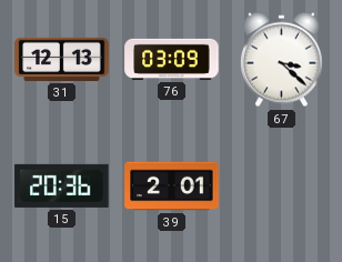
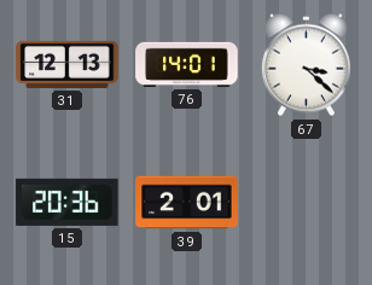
76: 03:09 -> 14:01 (187, 64)
